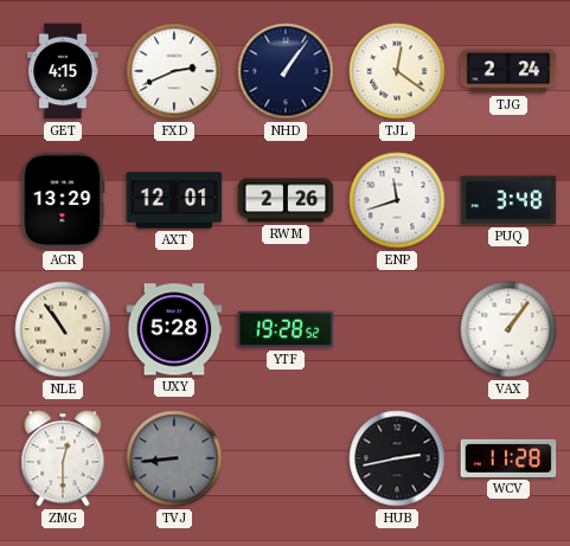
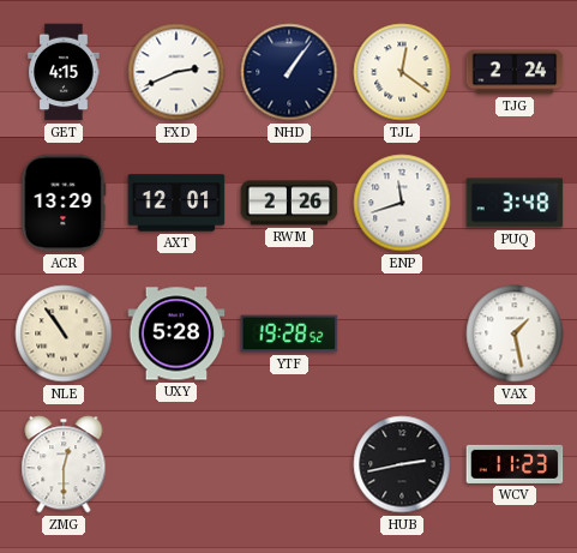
VAX: 1:06 -> 1:28 (515, 333)
TVJ: 8:44 -> none (174, 458)
WCV: 11:28 -> 11:23 (515, 464)
